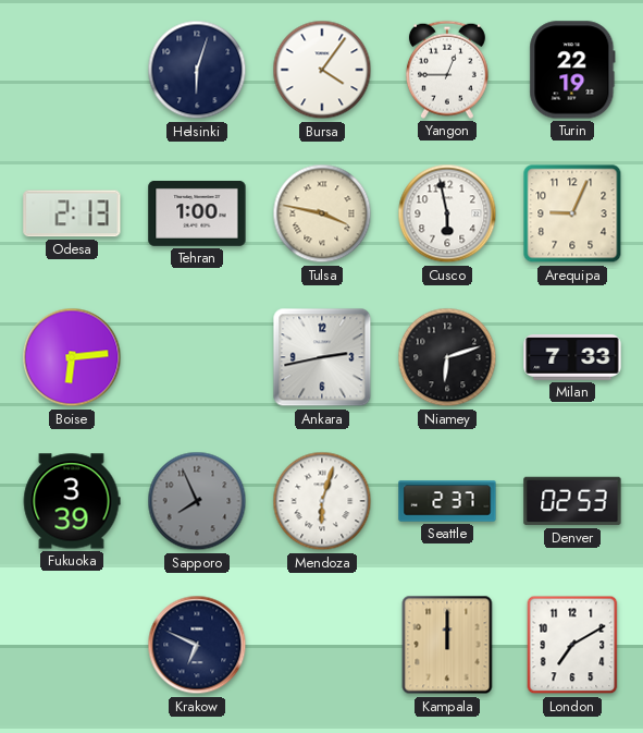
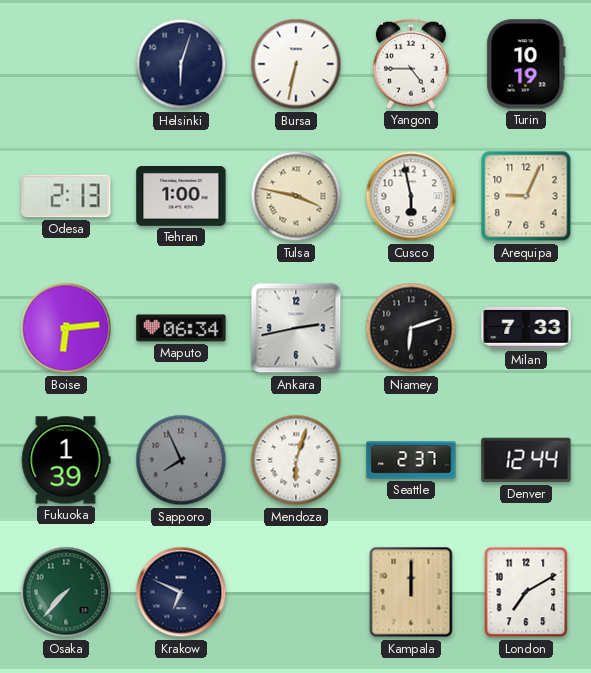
Bursa: 4:06 -> 6:32 (296, 64)
Yangon: 12:45 -> 4:45 (411, 64)
Turin: 22:19 -> 10:19 (526, 64)
Maputo: none -> 06:34 (181, 328)
Fukuoka: 3:39 -> 1:39 (66, 460)
Denver: 02:53 -> 12:44 (526, 460)
Osaka: none -> 7:37 (66, 592)
